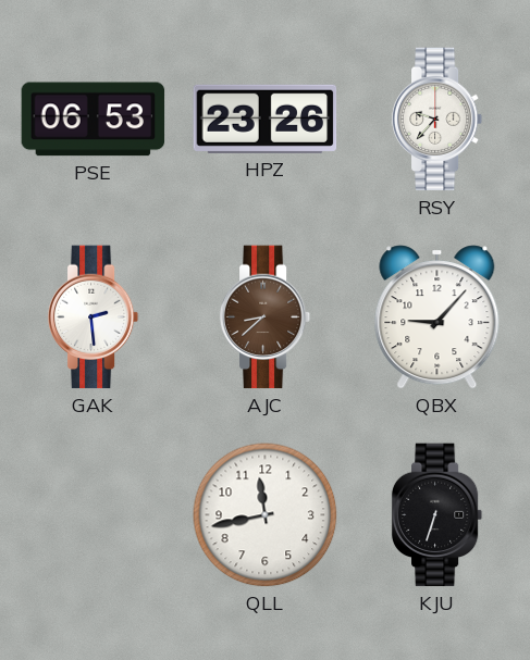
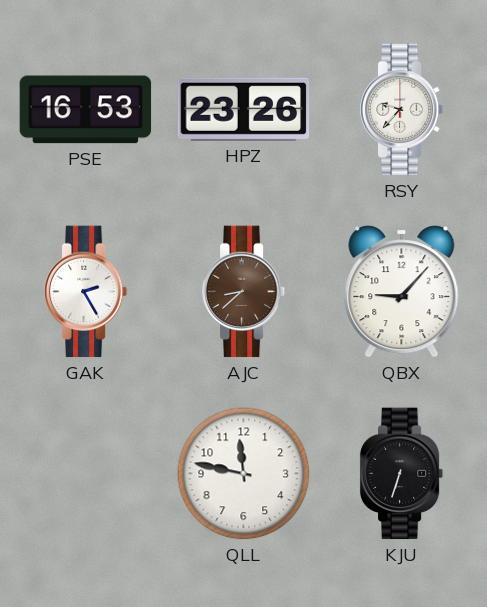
PSE: 06:53 -> 16:53 (86, 110)
GAK: 2:29 -> 2:25 (86, 292)
QLL: 11:43 -> 11:47 (244, 474)
